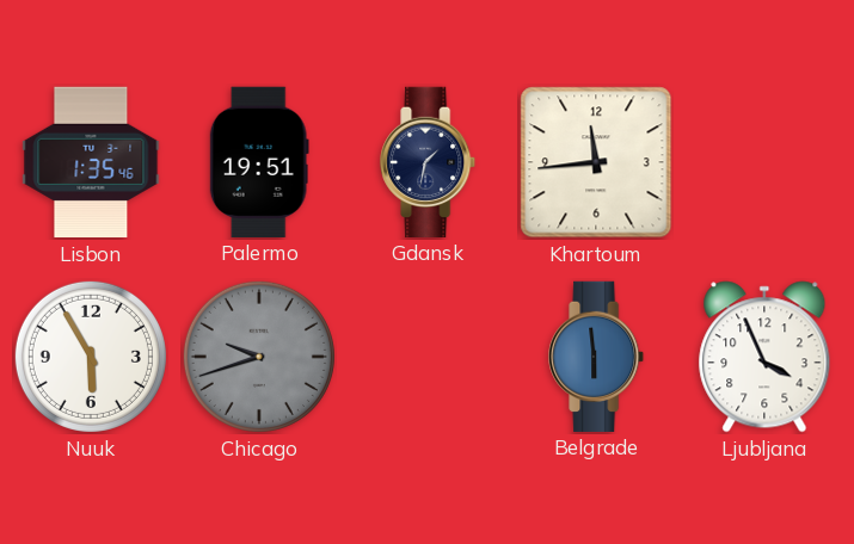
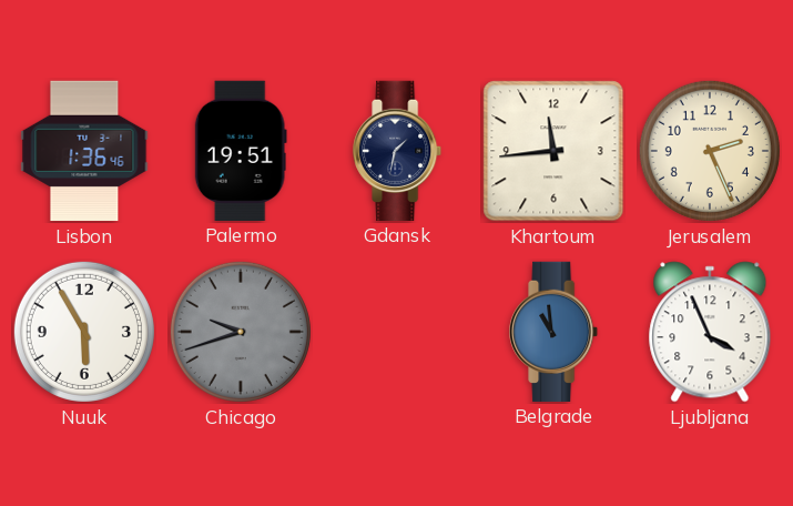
Lisbon: 1:35 -> 1:36 (84, 151)
Jerusalem: none -> 2:26 (710, 151)
Belgrade: 5:59 -> 10:59 (555, 331)
